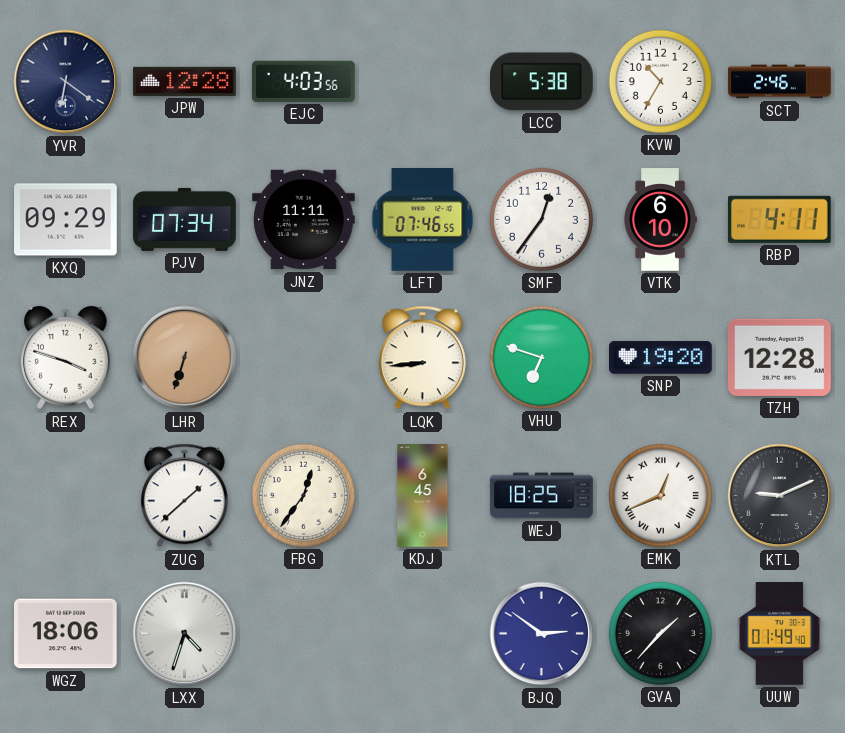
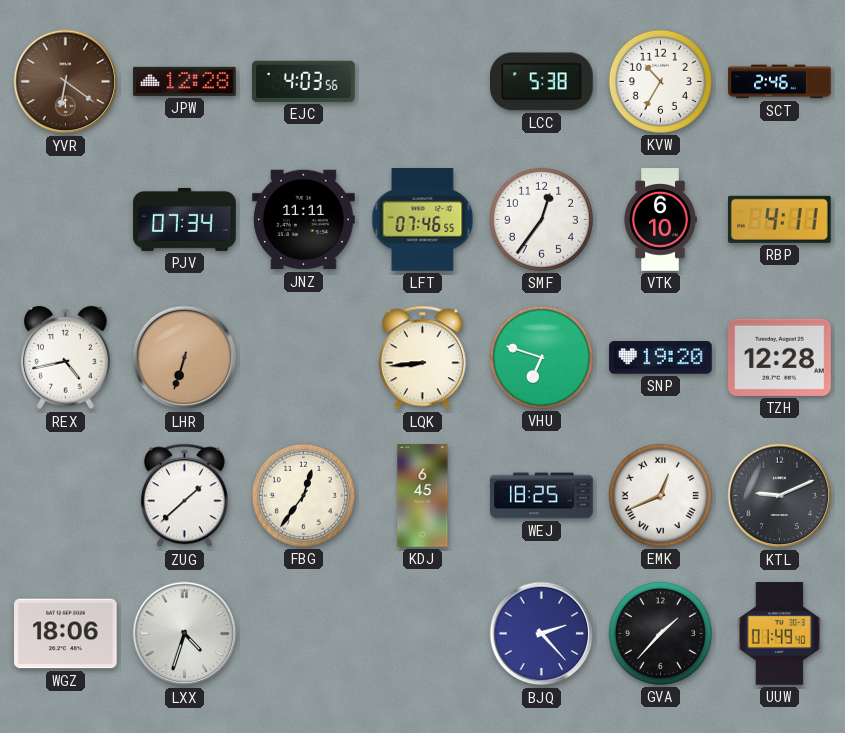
YVR dial: navy -> brown (66, 82)
KXQ: 09:29 -> none (66, 220)
REX: 3:48 -> 4:43 (66, 358)
BJQ: 2:51 -> 2:23 (542, 634)
